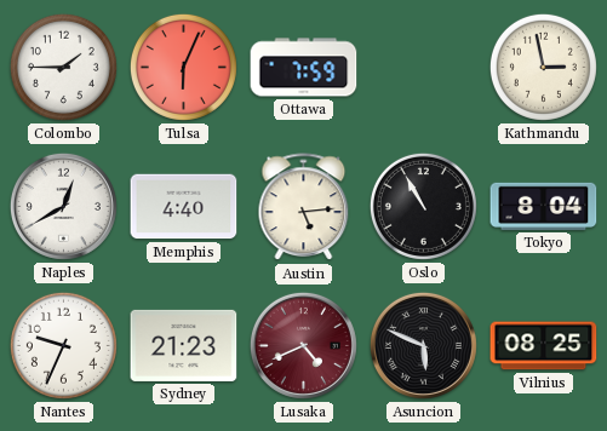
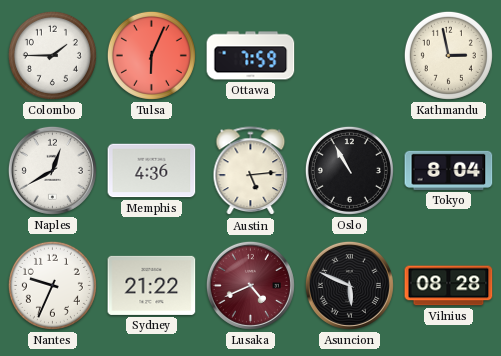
Memphis: 4:40 -> 4:36 (152, 171)
Sydney: 21:23 -> 21:22 (152, 285)
Vilnius: 08:25 -> 08:28 (449, 286)
